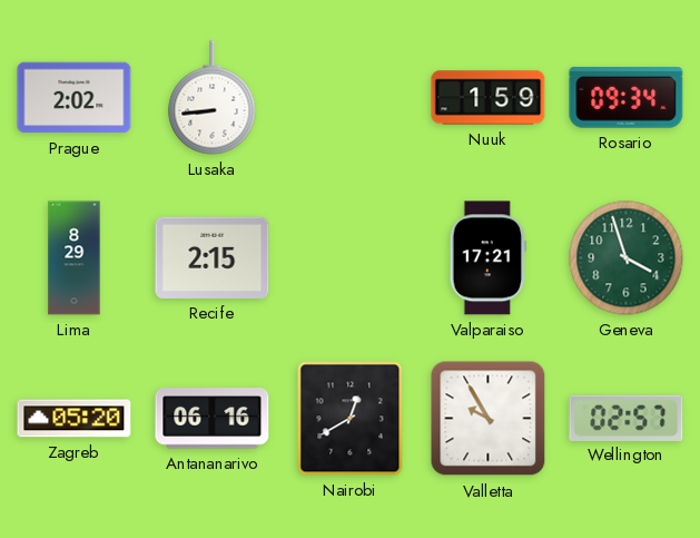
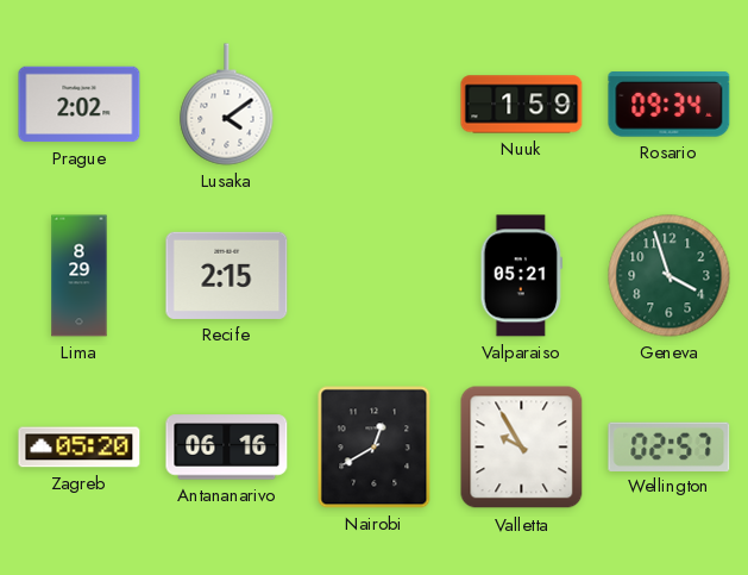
Lusaka: 8:44 -> 4:09 (227, 105)
Valparaiso: 17:21 -> 05:21 (521, 276)
